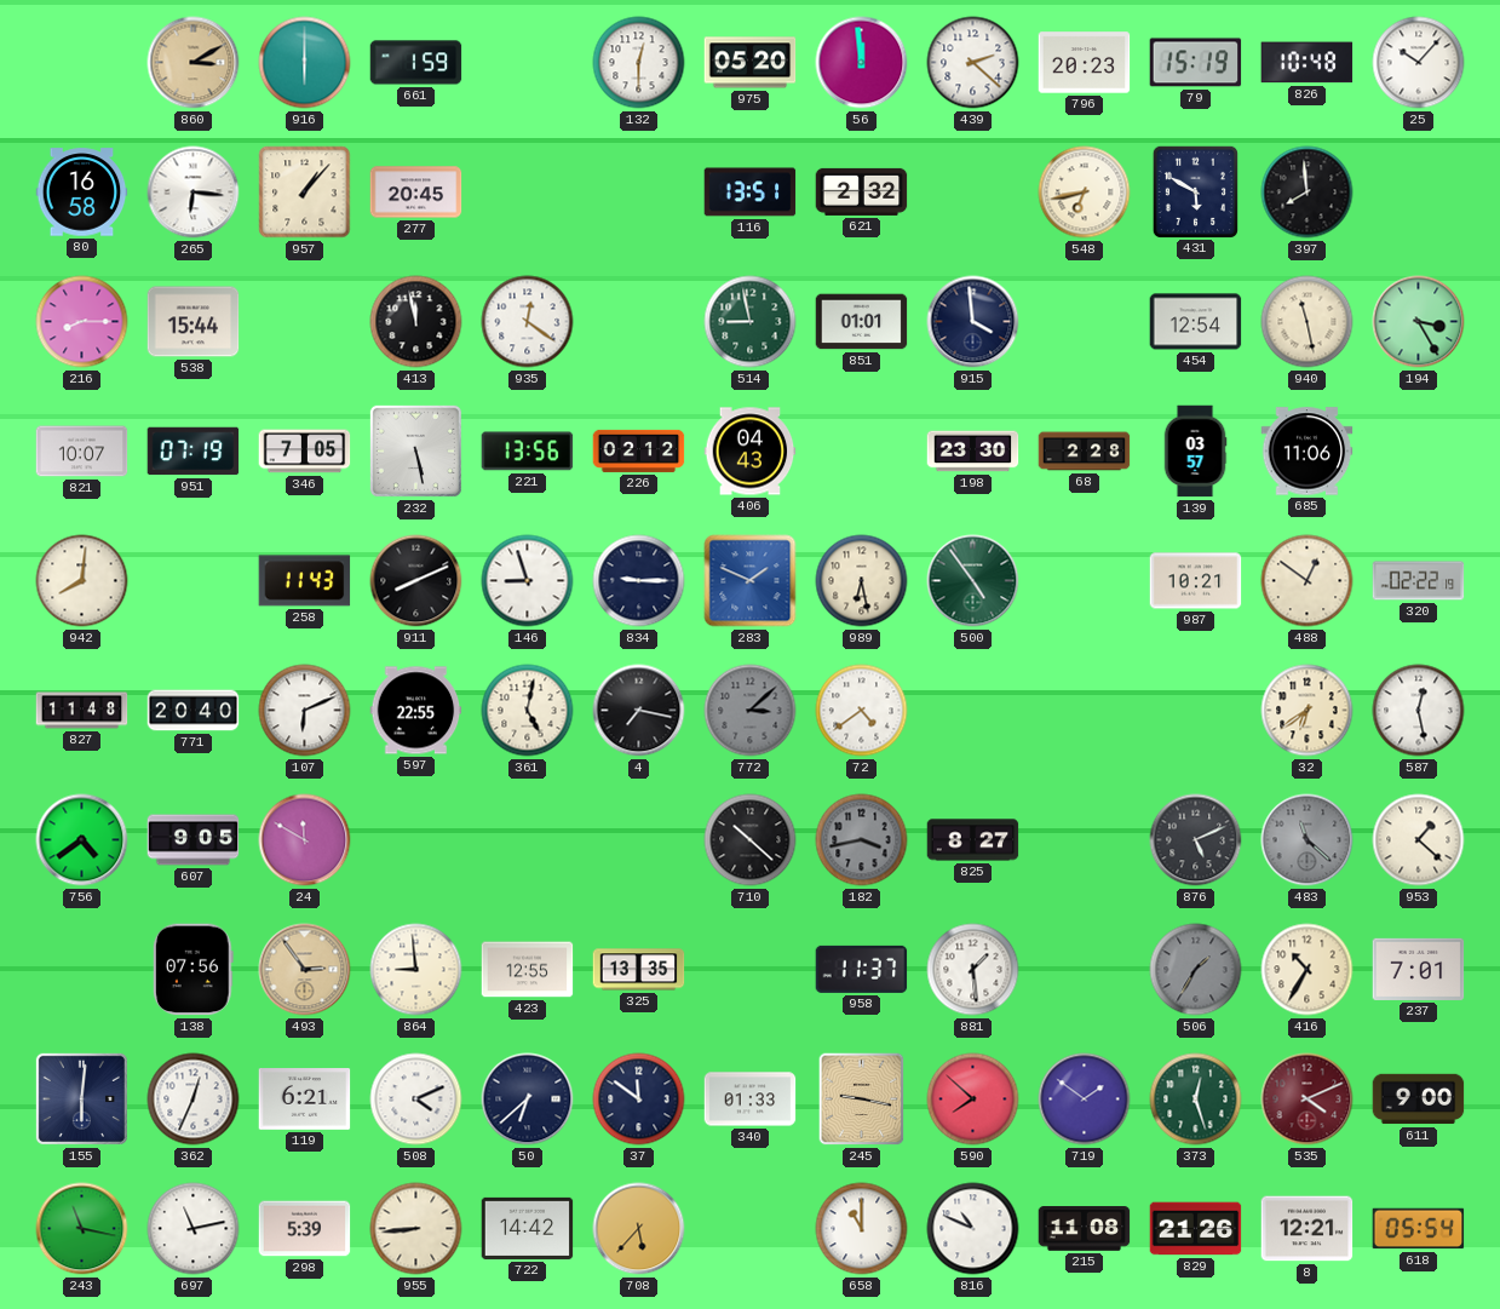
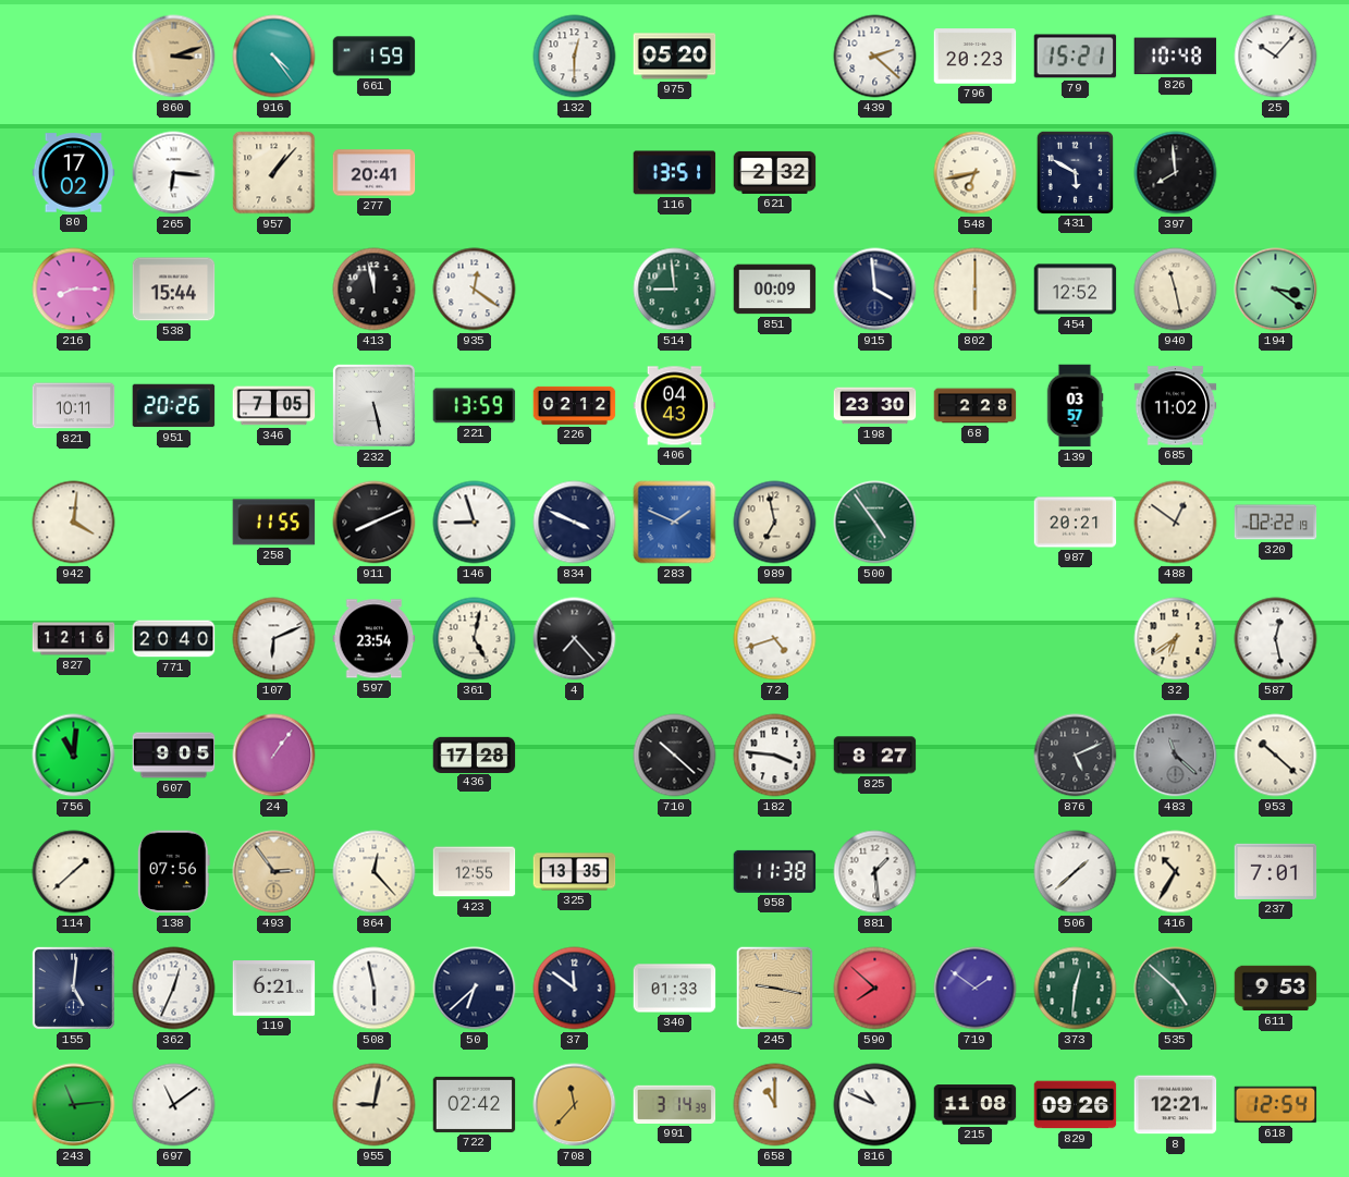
860: 3:10 -> 3:12 (174, 57)
916: 6:00 -> 4:24 (274, 57)
56: 11:59 -> none (862, 63)
79: 15:19 -> 15:21 (1076, 57)
80: 16:58 -> 17:02 (74, 173)
277: 20:45 -> 20:41 (375, 173)
514: 8:58 -> 8:59 (675, 290)
851: 01:01 -> 00:09 (775, 290)
802: none -> 6:00 (976, 290)
454: 12:54 -> 12:52 (1076, 290)
194: 3:25 -> 3:21 (1276, 290)
821: 10:07 -> 10:11 (74, 406)
951: 07:19 -> 20:26 (174, 406)
221: 13:56 -> 13:59 (475, 406)
685: 11:06 -> 11:02 (1176, 406)
942: 8:01 -> 4:01 (74, 523)
258: 11:43 -> 11:55 (274, 523)
834: 9:15 -> 3:49 (575, 523)
989: 6:28 -> 6:58 (775, 523)
987: 10:21 -> 20:21 (1076, 523)
827: 11:48 -> 12:16 (74, 639)
597: 22:55 -> 23:54 (375, 639)
4: 7:17 -> 7:23 (575, 639)
772: 3:08 -> none (751, 711)
72: 4:39 -> 4:42 (775, 639)
756: 4:39 -> 11:01 (74, 756)
24: 11:50 -> 1:06 (274, 756)
436: none -> 17:28 (475, 755)
182: 3:43 -> 3:46 (775, 756)
182 dial: grey -> white (775, 756)
953: 1:22 -> 10:22 (1276, 756)
114: none -> 1:38 (74, 872)
864: 8:59 -> 12:23 (375, 872)
958: 11:37 -> 11:38 (775, 871)
506: 1:35 -> 1:38 (1076, 872)
506 dial: grey -> white (1076, 872)
155: 6:01 -> 5:01 (73, 988)
508: 4:11 -> 5:58 (375, 989)
373: 12:27 -> 12:31 (1076, 989)
535: 4:11 -> 4:52 (1176, 989)
535 dial: burgundy -> green (1176, 989)
611: 9:00 -> 9:53 (1276, 989)
243: 11:17 -> 11:14 (74, 1105)
697: 11:13 -> 11:09 (174, 1105)
298: 5:39 -> none (305, 1229)
955: 8:44 -> 9:02 (375, 1105)
722: 14:42 -> 02:42 (475, 1104)
708: 5:37 -> 11:37 (575, 1105)
991: none -> 3:14 (675, 1104)
829: 21:26 -> 09:26 (1076, 1105)
618: 05:54 -> 12:54 (1276, 1105)
